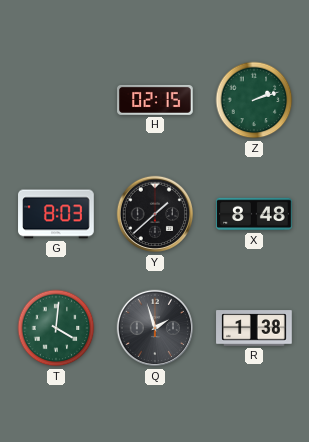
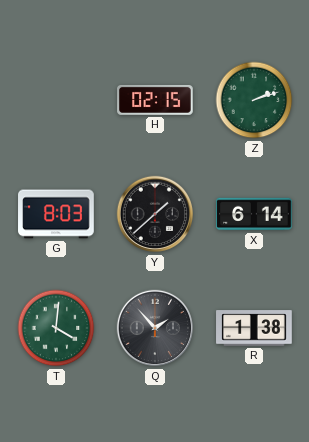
X: 8:48 -> 6:14 (254, 214)
Q: 1:57 -> 1:53 (155, 328)
